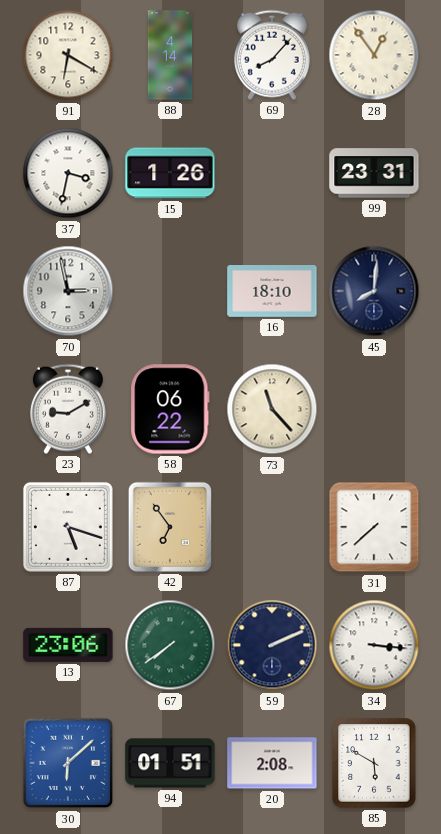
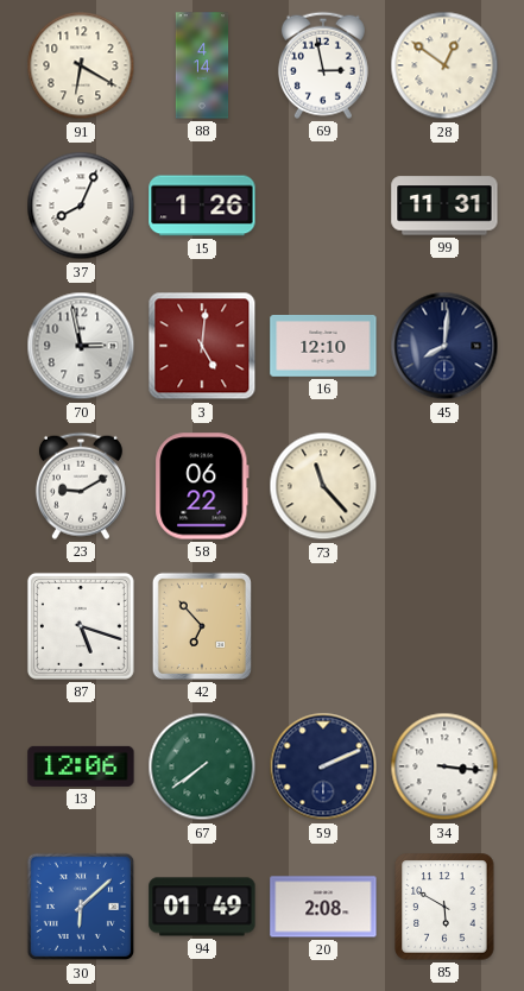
69: 8:07 -> 2:58 (323, 65)
28: 12:54 -> 12:51 (444, 65)
37: 3:32 -> 8:04 (81, 206)
99: 23:31 -> 11:31 (444, 206)
3: none -> 5:01 (202, 346)
16: 18:10 -> 12:10 (323, 347)
42: 6:54 -> 6:53 (202, 626)
31: 7:38 -> none (374, 527)
13: 23:06 -> 12:06 (81, 766)
94: 01:51 -> 01:49 (202, 907)
